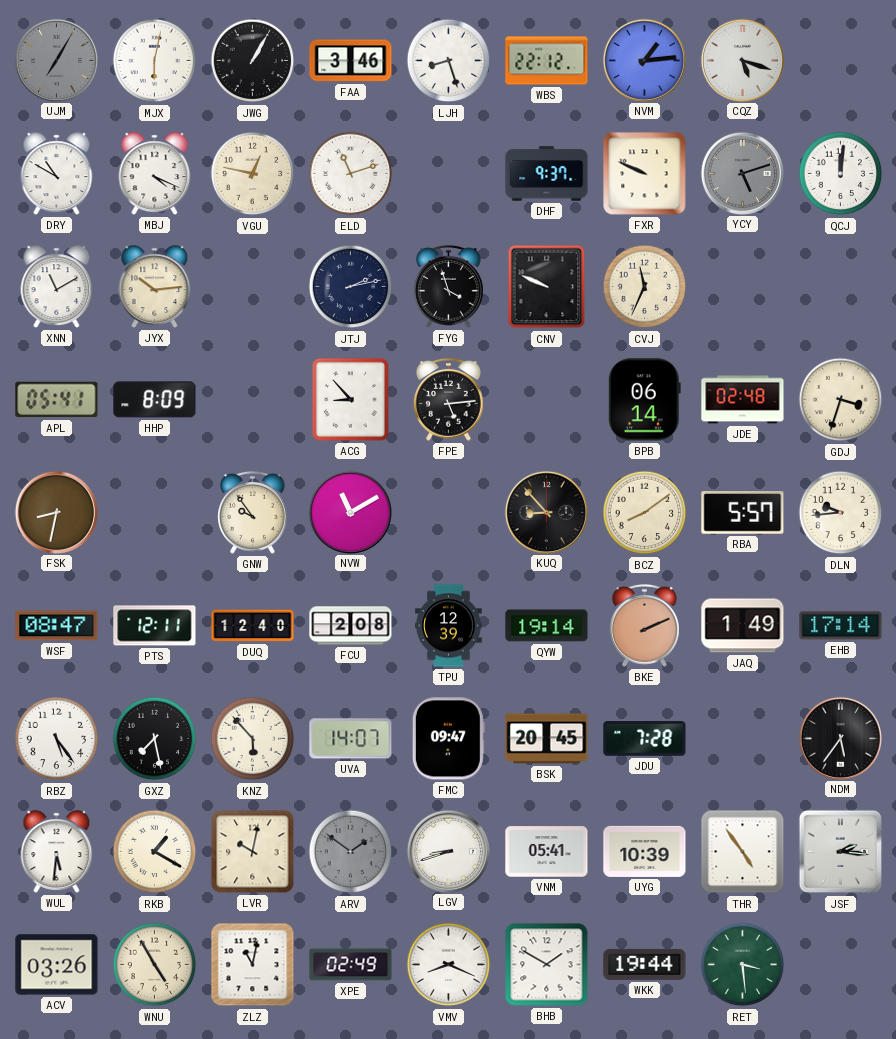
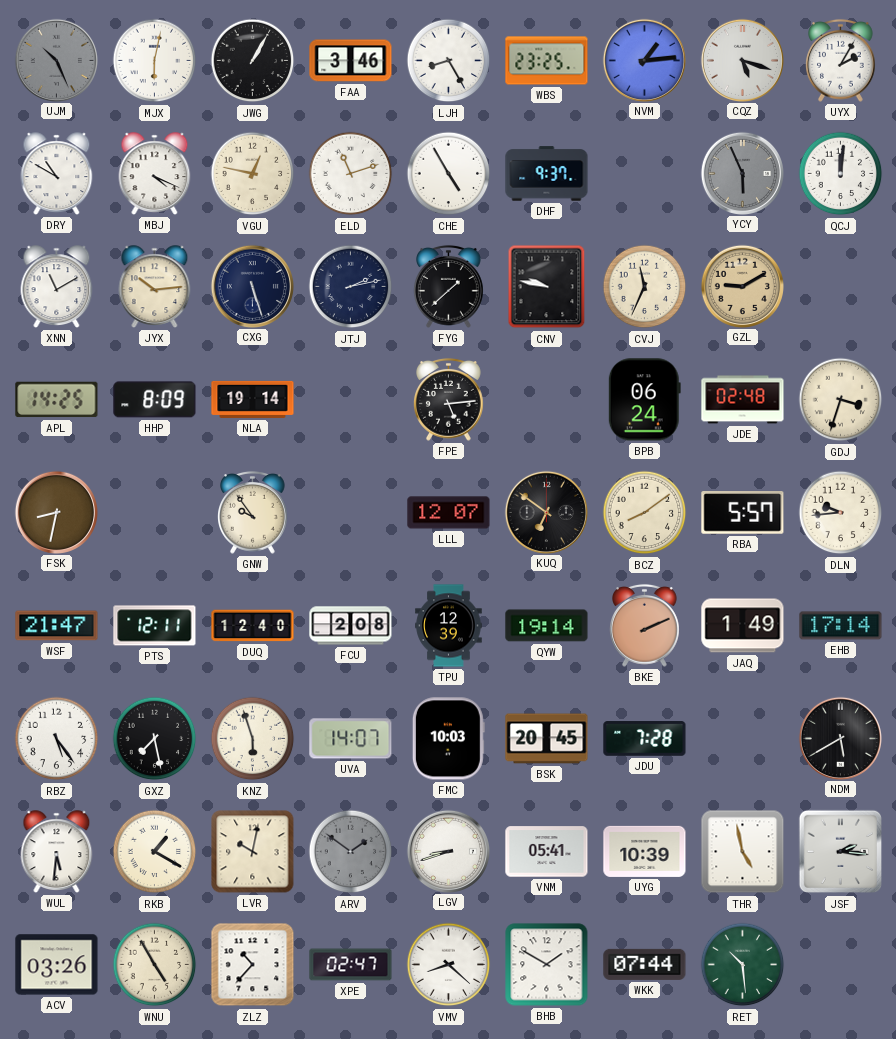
UJM: 7:05 -> 10:26 (56, 60)
LJH: 8:27 -> 8:25 (449, 61)
WBS: 22:12 -> 23:25 (547, 61)
UYX: none -> 2:05 (841, 60)
CHE: none -> 4:55 (449, 174)
FXR: 9:49 -> none (645, 174)
YCY: 5:12 -> 5:56 (742, 173)
CXG: none -> 5:27 (252, 286)
FYG: 3:57 -> 1:38 (449, 286)
CNV: 9:49 -> 9:47 (547, 287)
GZL: none -> 9:10 (742, 286)
APL: 05:41 -> 14:25 (57, 400)
NLA: none -> 19:14 (253, 399)
ACG: 8:53 -> none (350, 399)
BPB: 06:14 -> 06:24 (644, 400)
NVW: 11:10 -> none (350, 512)
LLL: none -> 12:07 (449, 513)
KUQ: 8:53 -> 6:51 (546, 512)
WSF: 08:47 -> 21:47 (57, 626)
KNZ: 5:53 -> 5:57 (253, 739)
FMC: 09:47 -> 10:03 (448, 739)
NDM: 5:36 -> 5:40 (840, 738)
THR: 4:54 -> 4:58 (743, 852)
ZLZ: 11:02 -> 10:37 (253, 965)
XPE: 02:49 -> 02:47 (351, 965)
VMV: 8:19 -> 8:22 (449, 965)
WKK: 19:44 -> 07:44 (645, 964)
RET: 3:29 -> 10:29 (743, 965)
